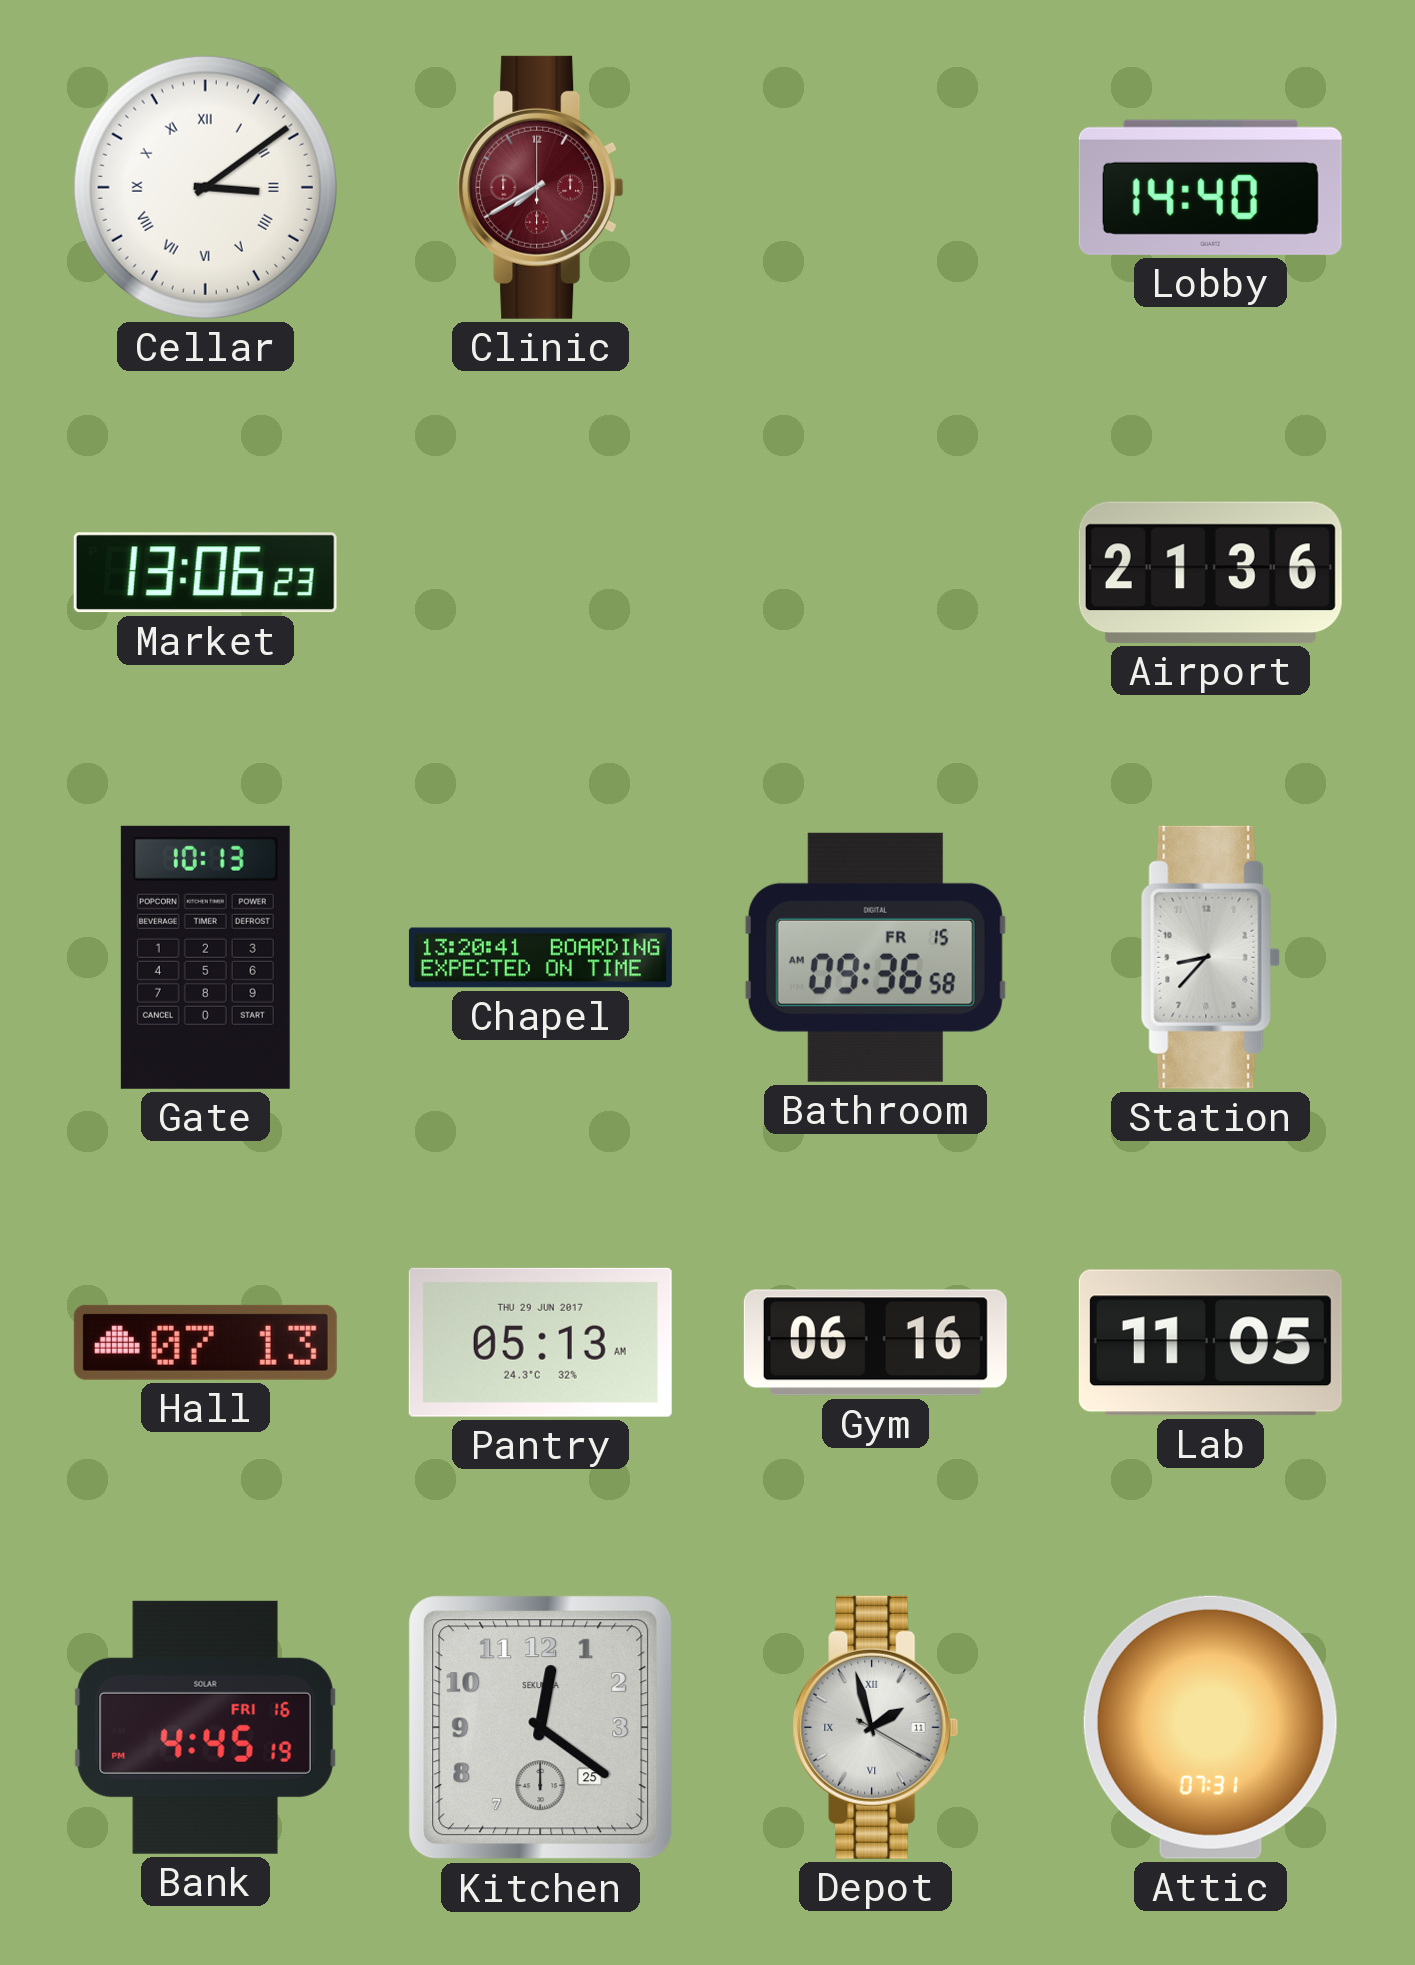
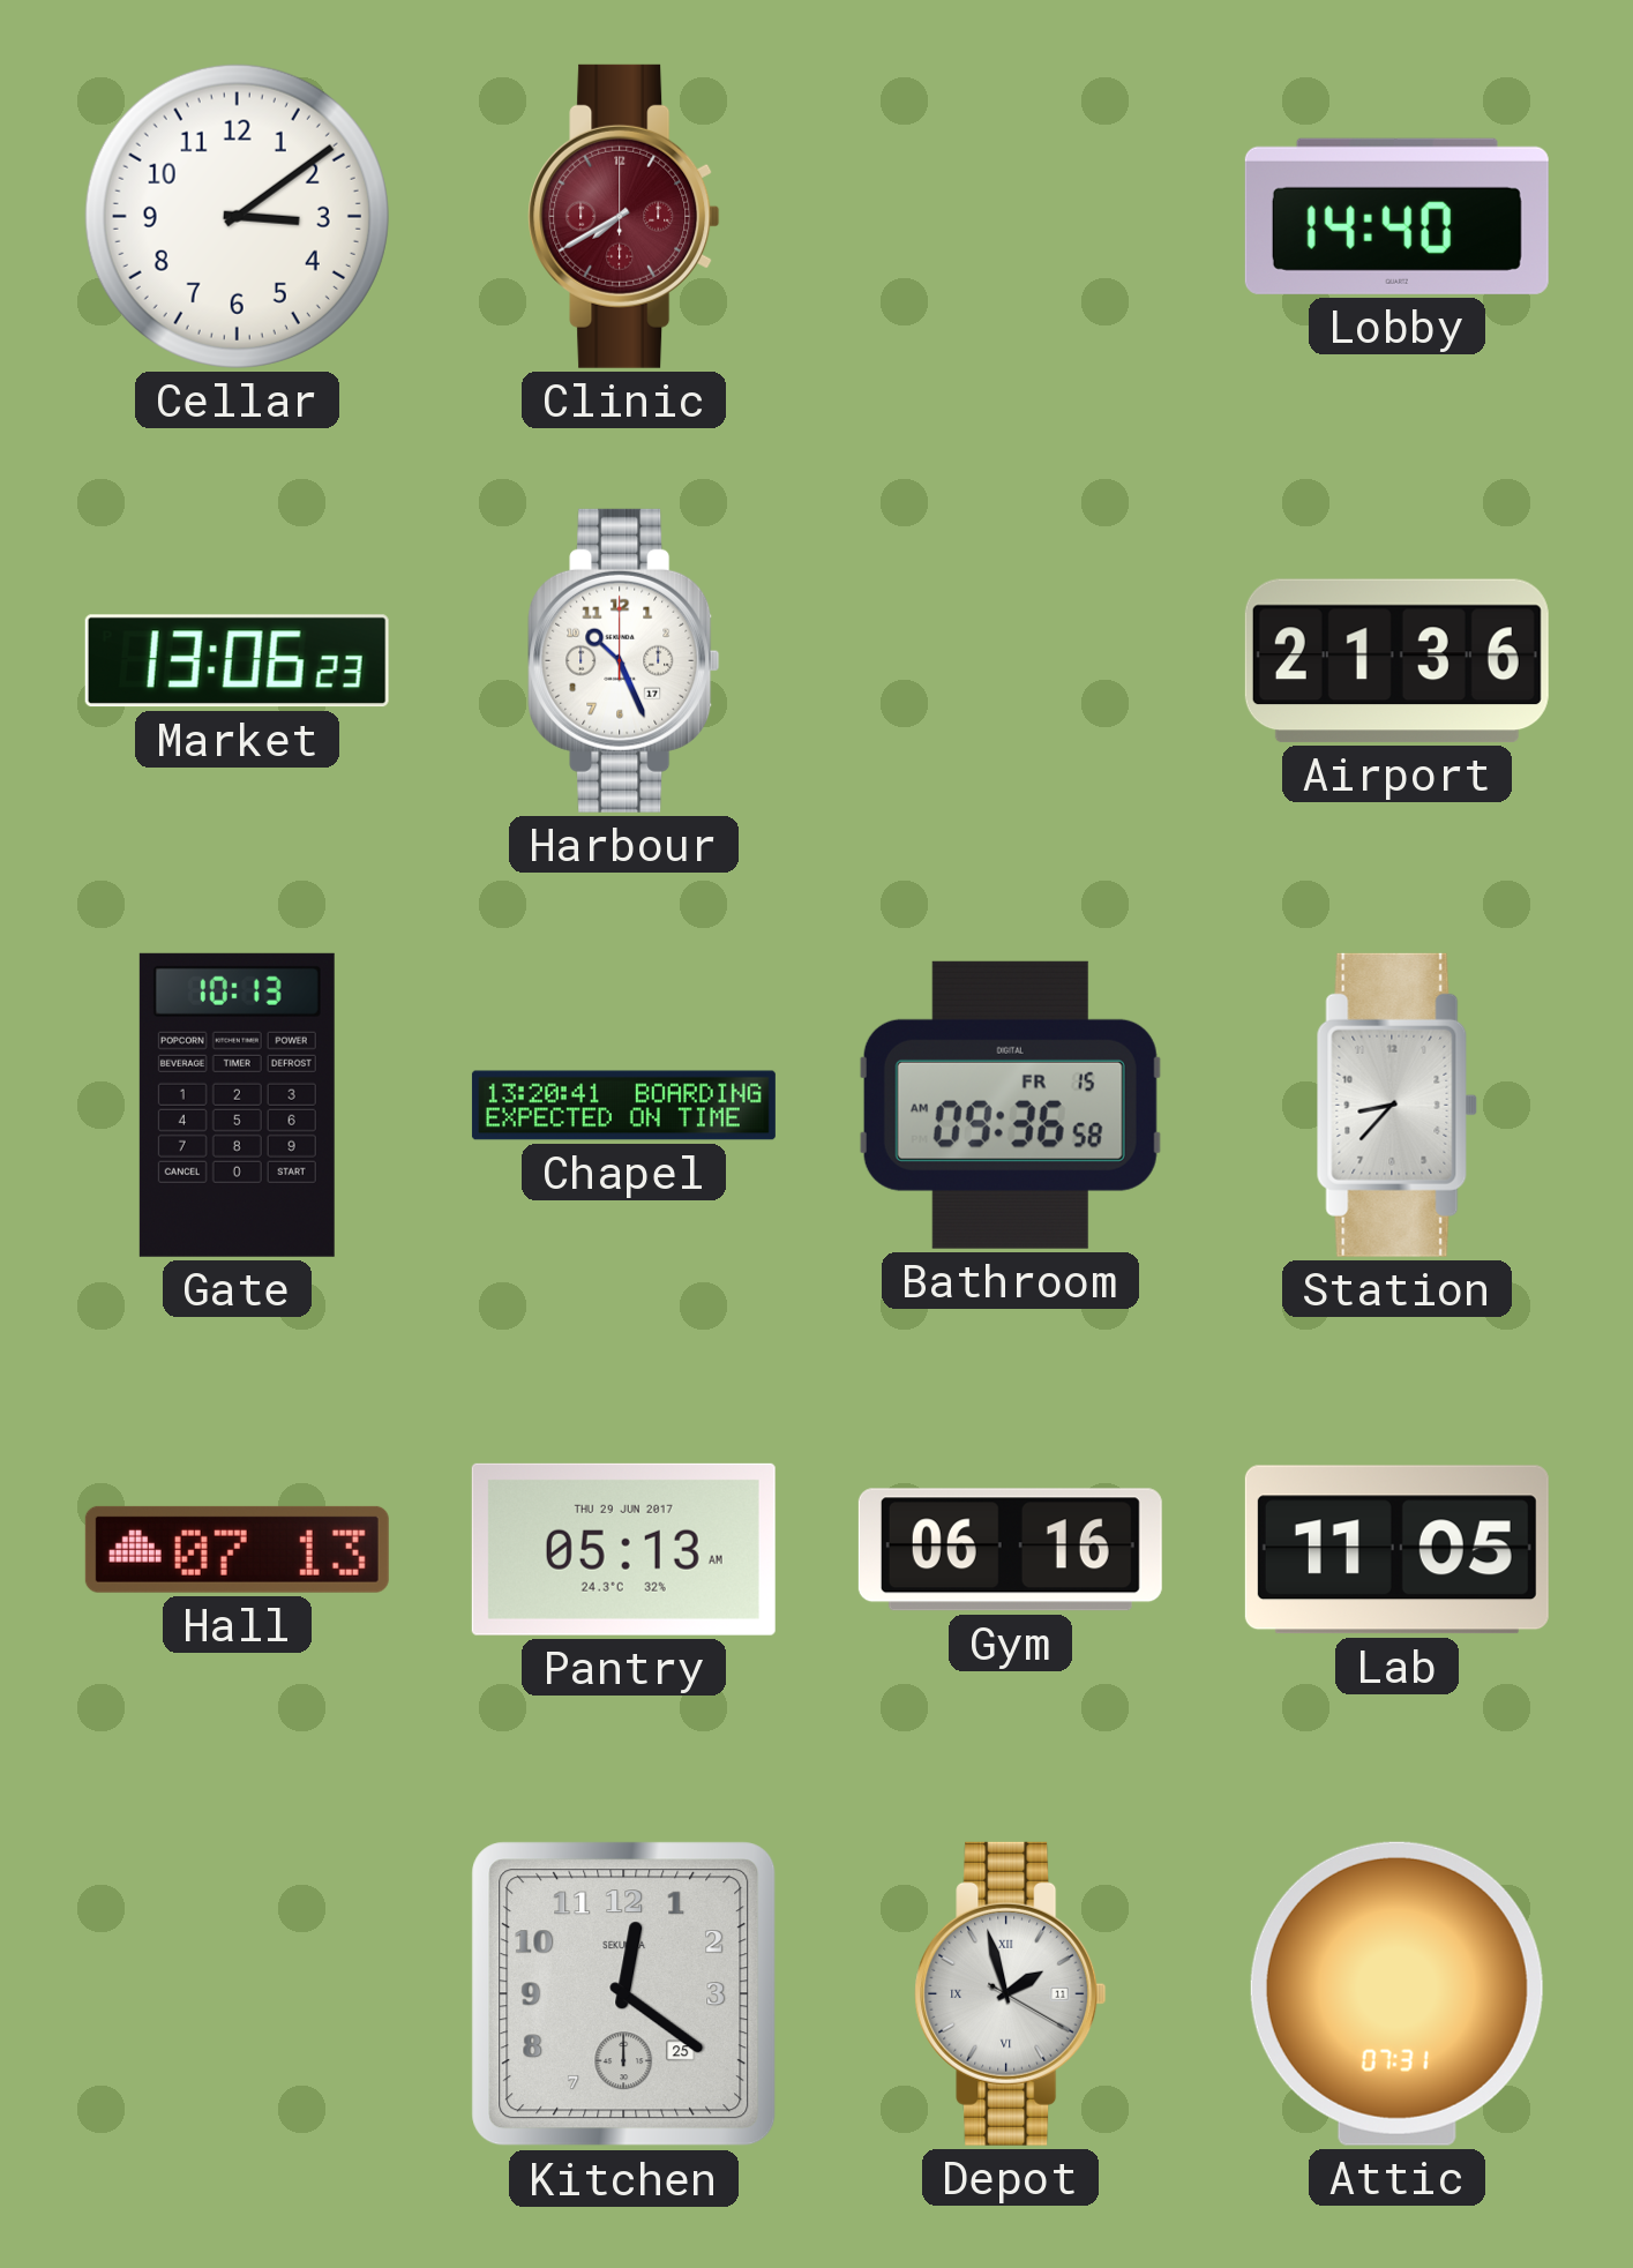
Cellar numerals: Roman -> Arabic (237, 216)
Harbour: none -> 10:26 (624, 660)
Bank: 4:45 -> none (205, 1727)
